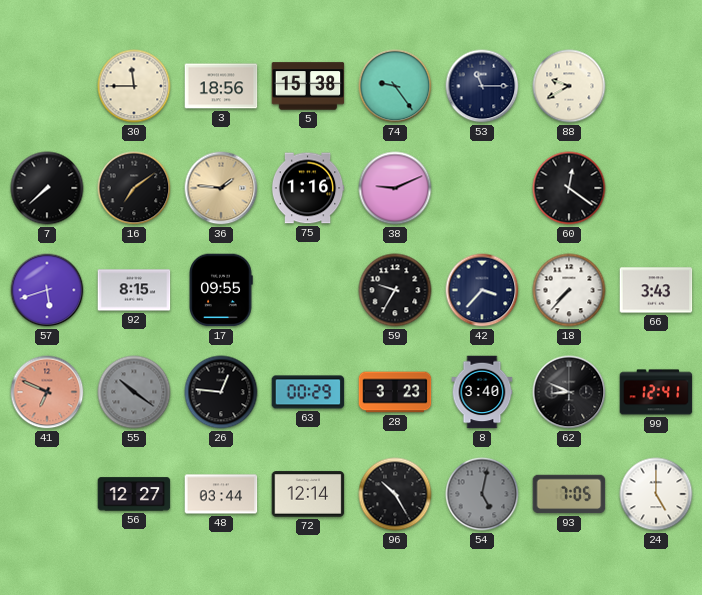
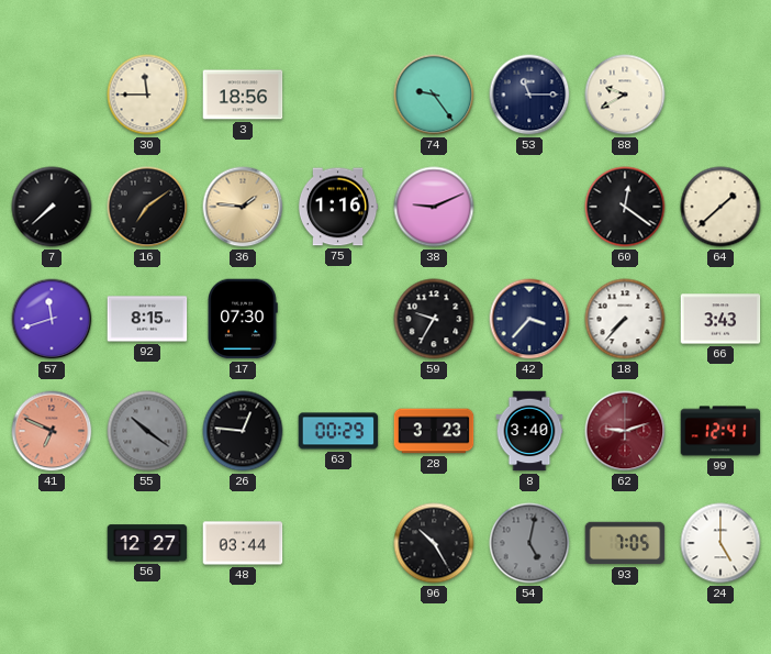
5: 15:38 -> none (308, 86)
64: none -> 1:38 (720, 207)
57: 5:42 -> 11:42 (52, 319)
17: 09:55 -> 07:30 (243, 319)
62: 8:49 -> 9:12 (625, 431)
62 dial: black -> burgundy (625, 431)
72: 12:14 -> none (308, 494)
